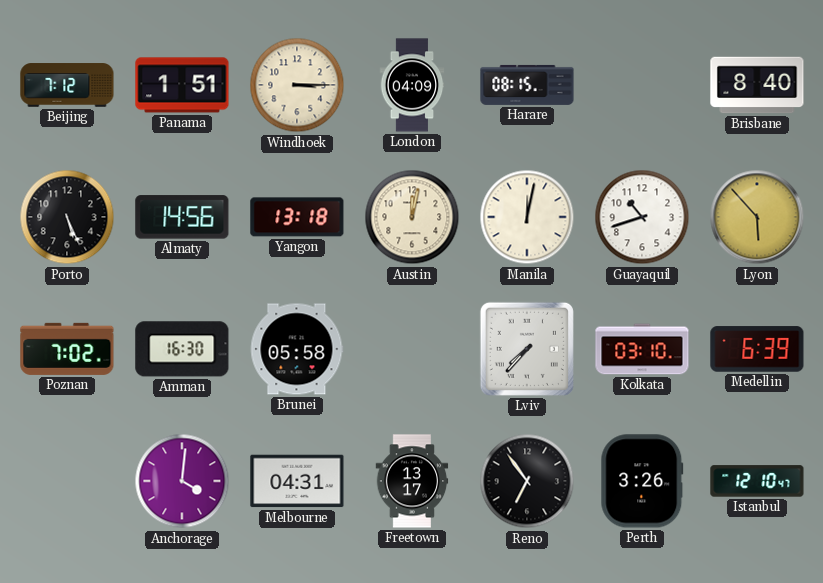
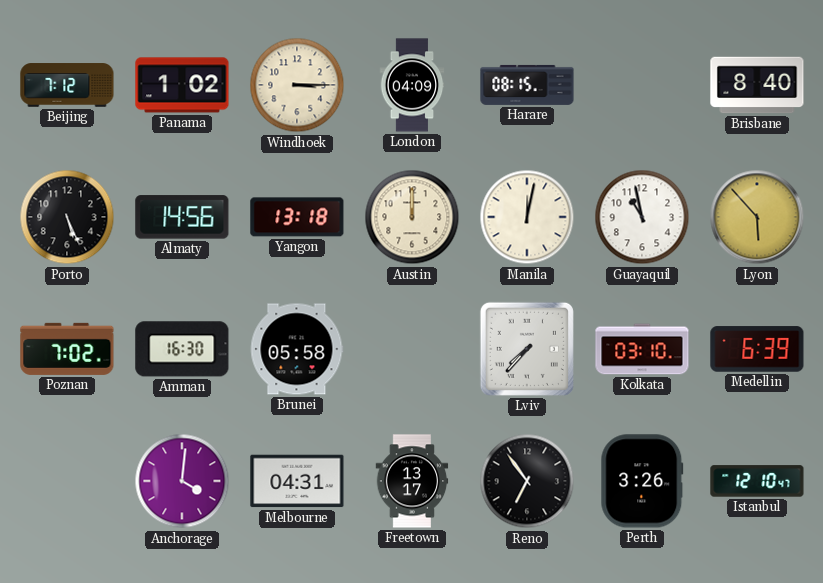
Panama: 1:51 -> 1:02 (182, 85)
Austin: 12:02 -> 12:00 (412, 217)
Guayaquil: 10:42 -> 10:58 (642, 217)
